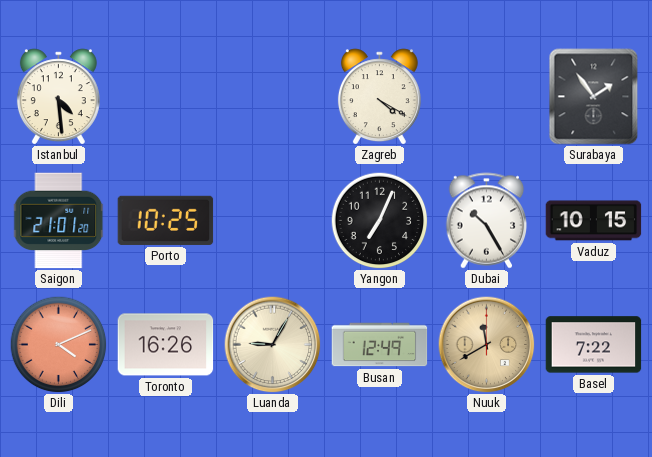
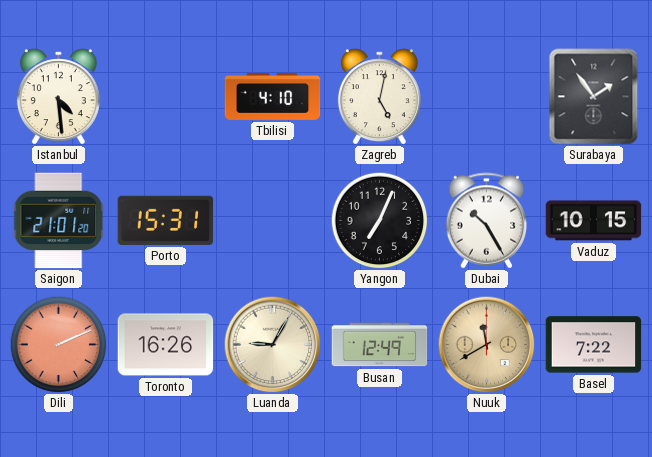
Tbilisi: none -> 4:10 (273, 96)
Zagreb: 4:20 -> 5:02 (379, 97)
Porto: 10:25 -> 15:31 (166, 220)
Dili: 4:11 -> 2:11 (58, 344)
